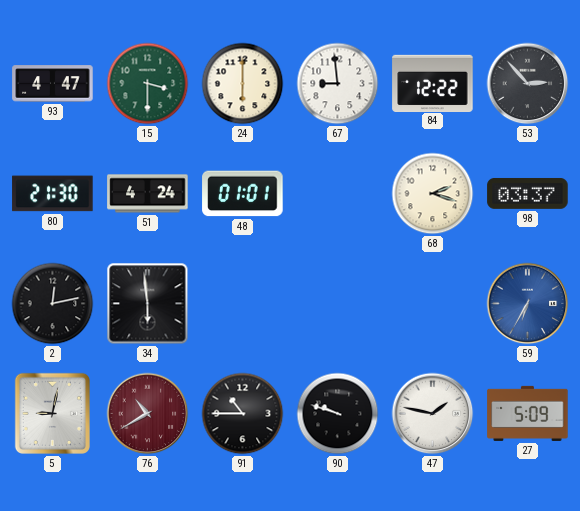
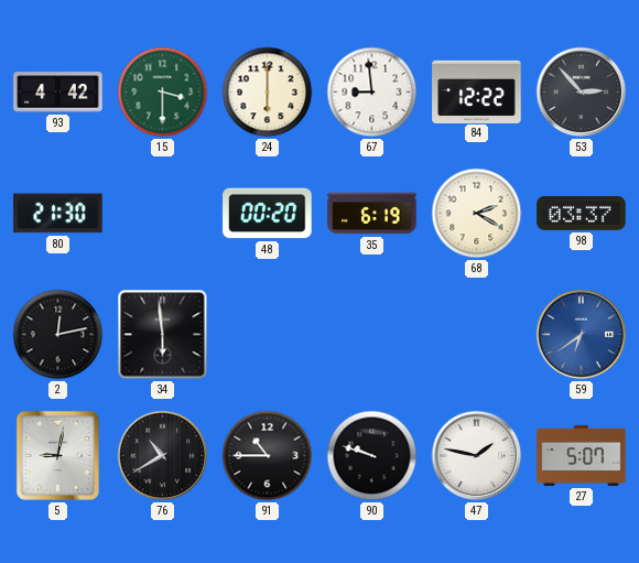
93: 4:47 -> 4:42 (58, 93)
51: 4:24 -> none (148, 194)
48: 01:01 -> 00:20 (268, 214)
35: none -> 6:19 (372, 214)
68: 2:18 -> 2:20 (477, 214)
59: 6:35 -> 6:39 (582, 335)
76 dial: burgundy -> black (163, 456)
27: 5:09 -> 5:07 (582, 455)
